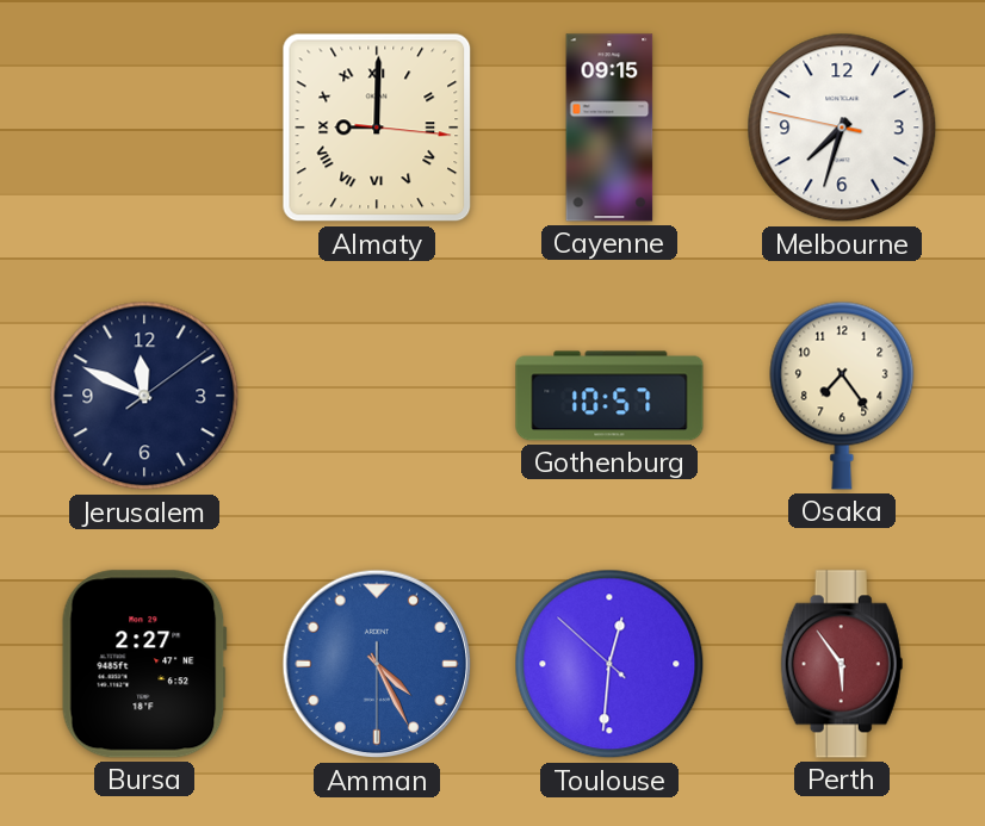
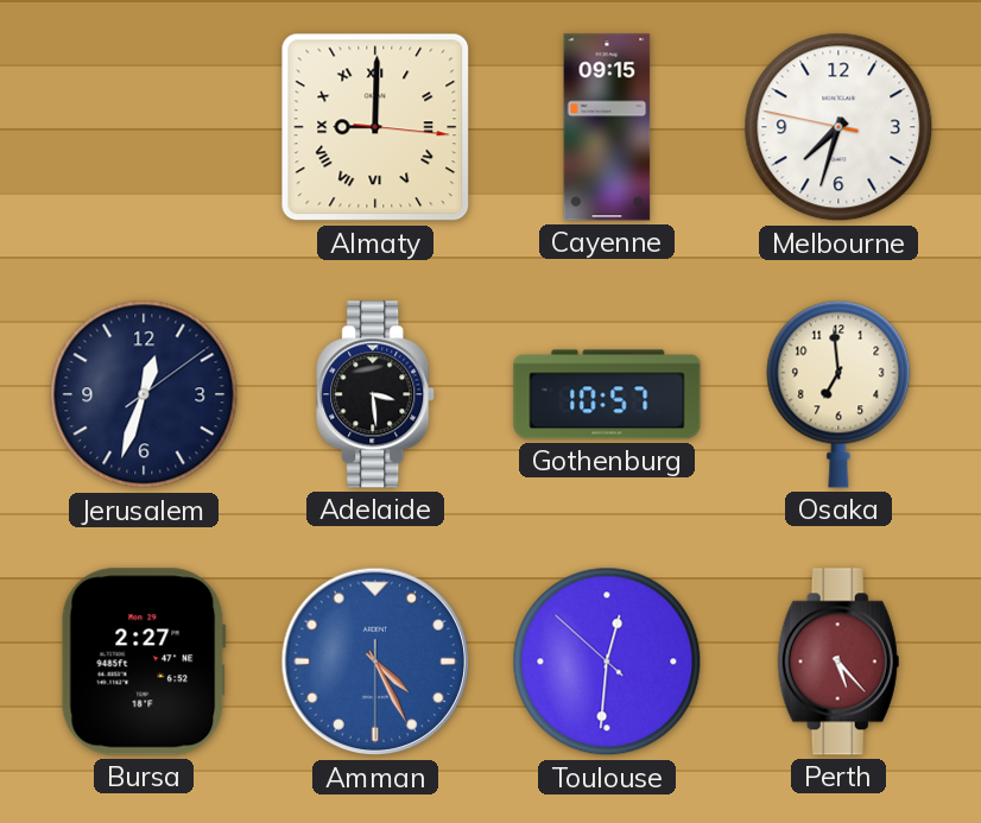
Jerusalem: 11:49 -> 12:33 (144, 394)
Adelaide: none -> 3:29 (376, 394)
Osaka: 7:24 -> 6:59 (838, 394)
Perth: 5:54 -> 5:23 (838, 661)
